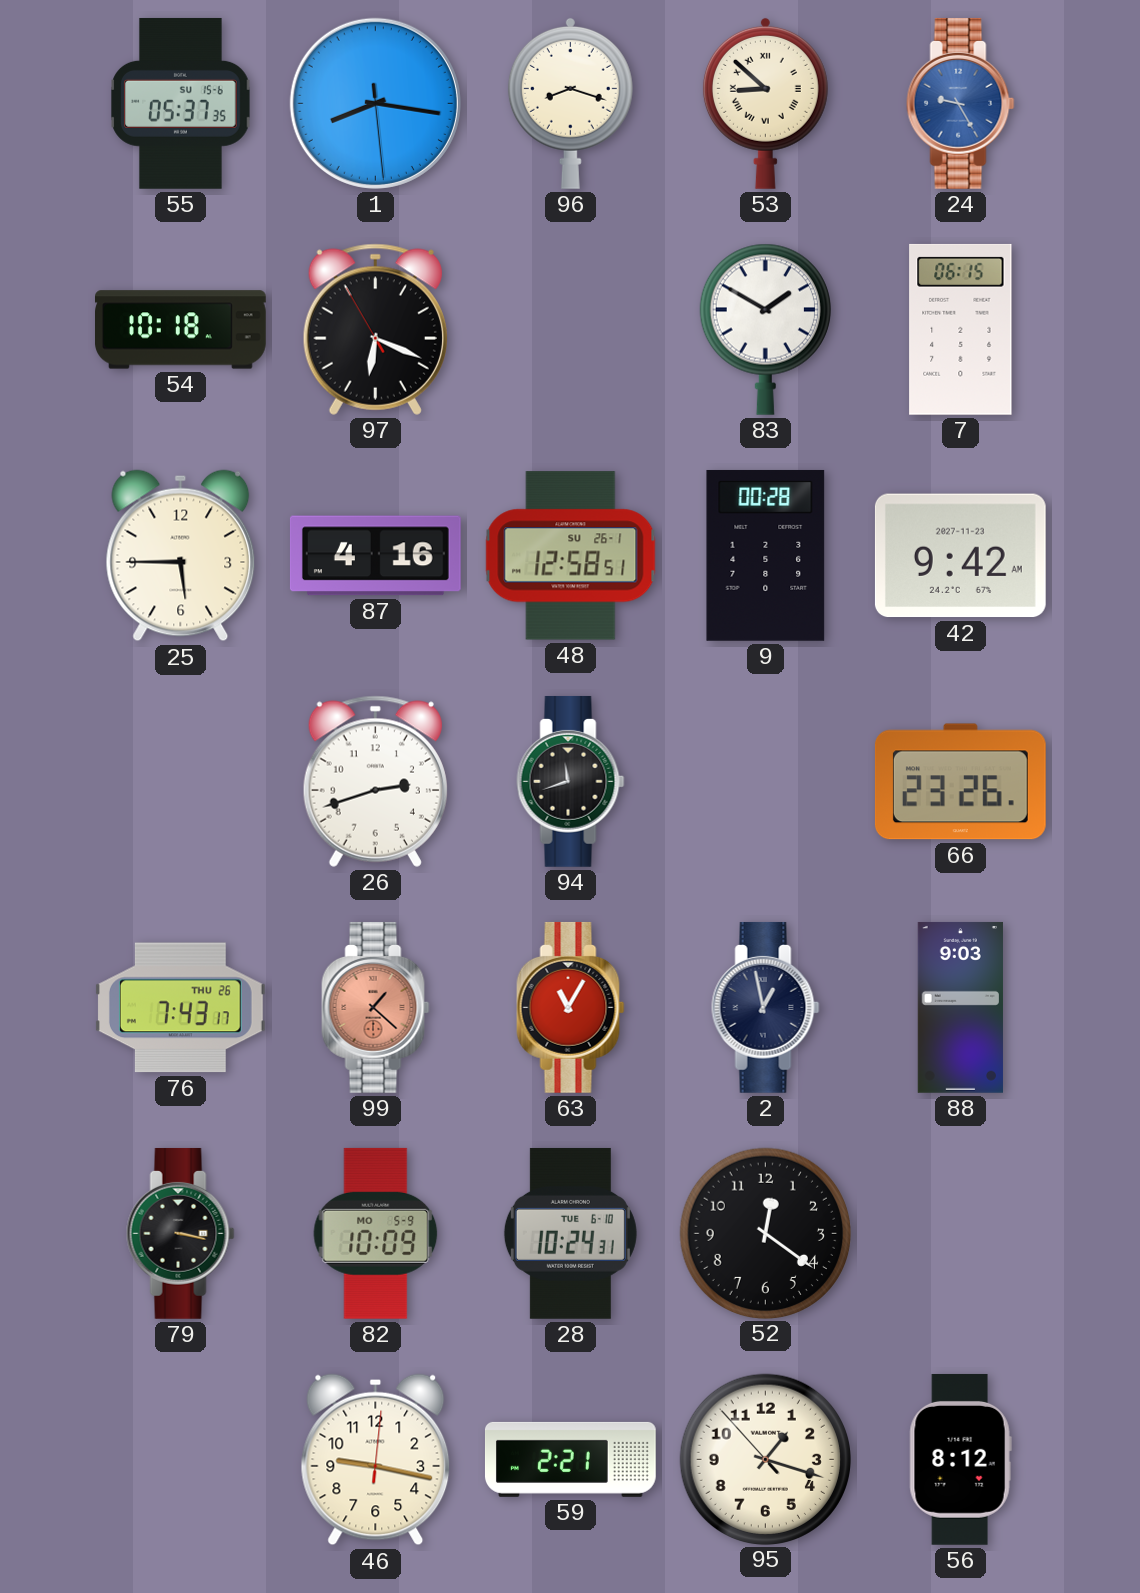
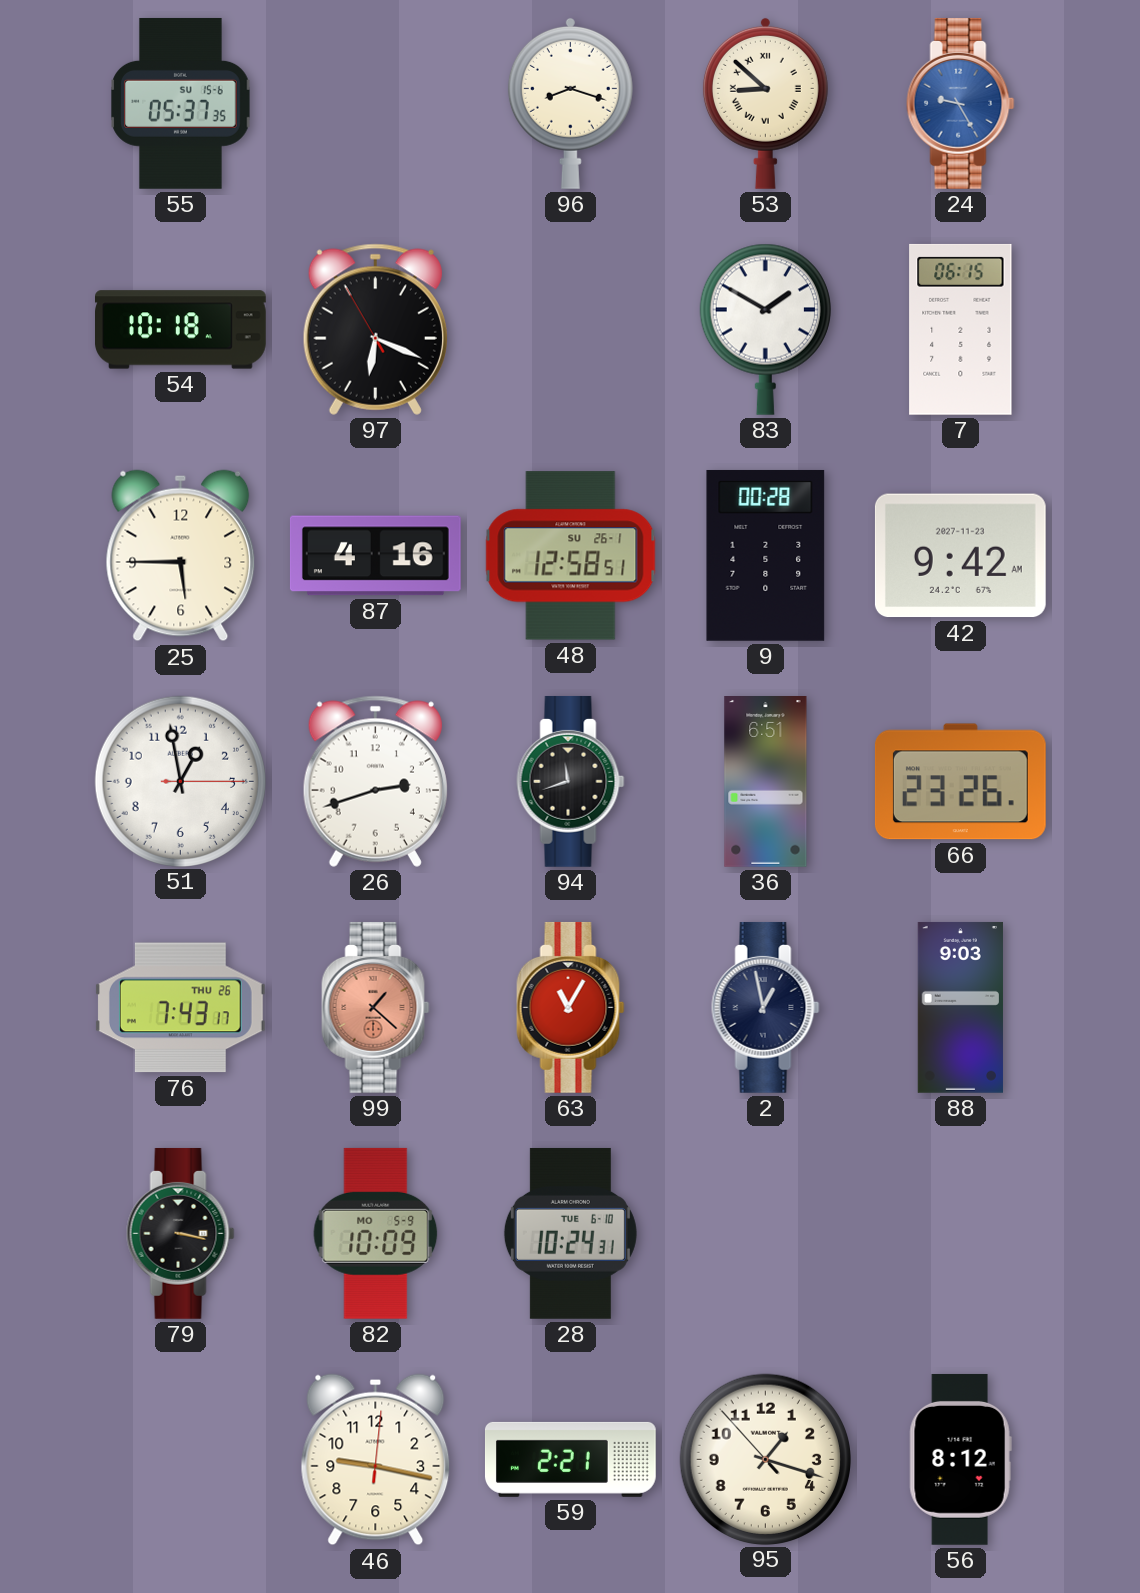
1: 8:16 -> none (375, 103)
51: none -> 12:58 (180, 781)
36: none -> 6:51 (766, 782)
52: 12:21 -> none (765, 1233)
